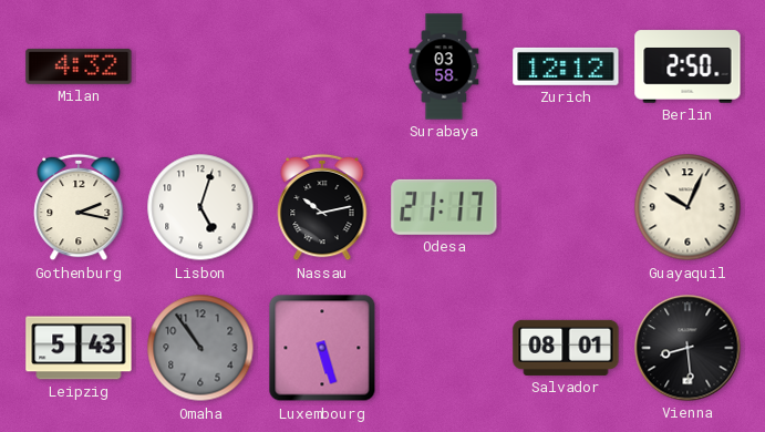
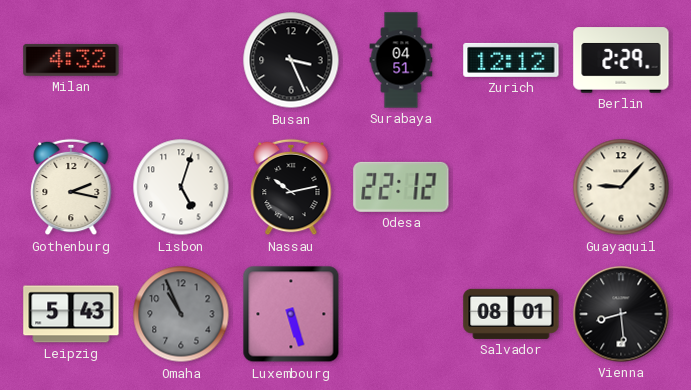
Busan: none -> 3:26 (291, 60)
Surabaya: 03:58 -> 04:51 (401, 60)
Berlin: 2:50 -> 2:29 (621, 60)
Odesa: 21:17 -> 22:12 (401, 187)
Guayaquil: 10:04 -> 9:07 (621, 187)
Omaha: 10:54 -> 10:56 (181, 314)
